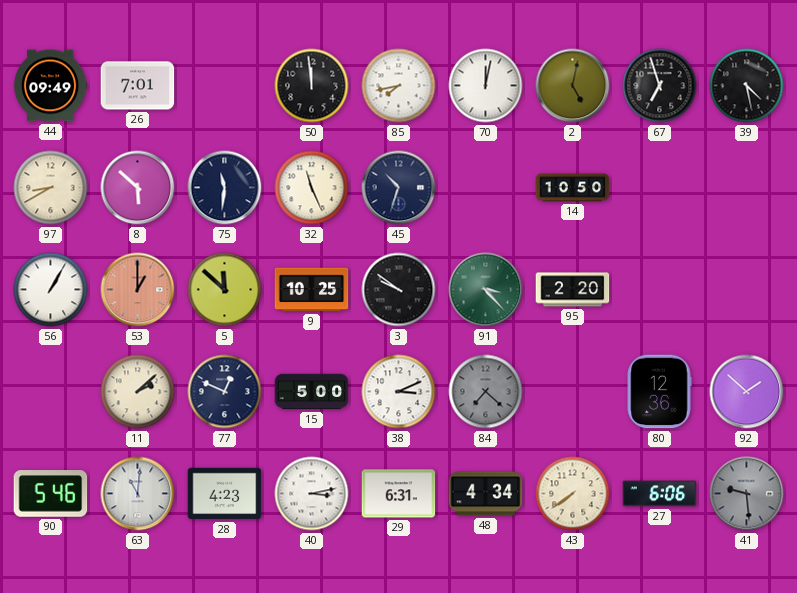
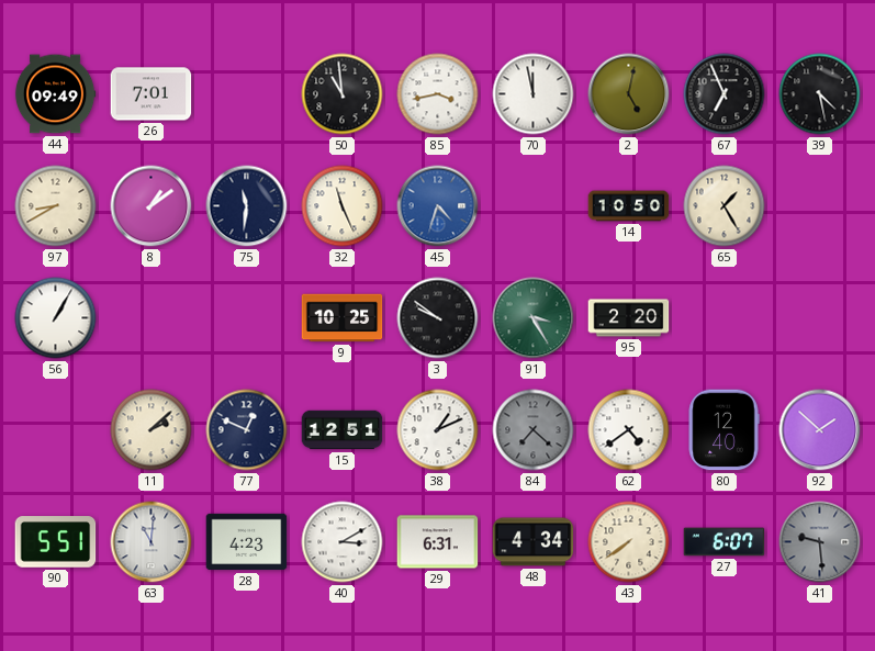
50: 11:59 -> 10:59 (343, 94)
85: 7:43 -> 3:43 (438, 94)
70: 12:02 -> 11:58 (534, 94)
67: 6:57 -> 6:56 (725, 94)
8: 5:52 -> 1:09 (152, 206)
45: 10:33 -> 4:33 (438, 206)
45 dial: navy -> blue (438, 206)
65: none -> 1:25 (725, 206)
53: 1:00 -> none (138, 290)
5: 11:52 -> none (225, 290)
91: 3:23 -> 3:25 (534, 318)
15: 5:00 -> 12:51 (343, 430)
38: 3:11 -> 1:11 (438, 430)
62: none -> 4:39 (629, 430)
80: 12:36 -> 12:40 (723, 430)
90: 5:46 -> 5:51 (56, 542)
40: 3:13 -> 3:10 (343, 542)
27: 6:06 -> 6:07 (725, 542)
